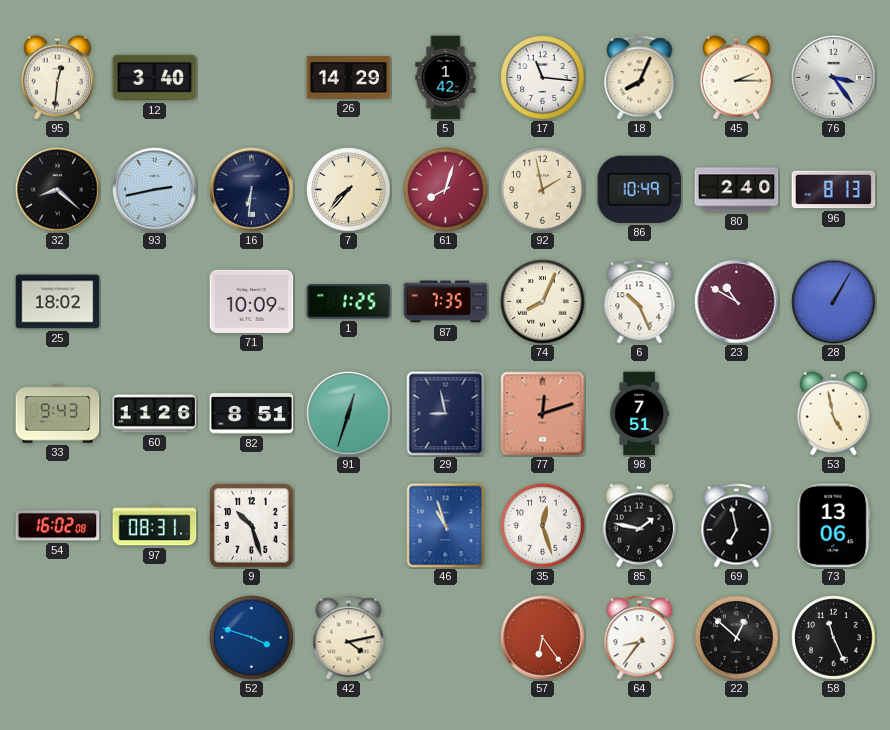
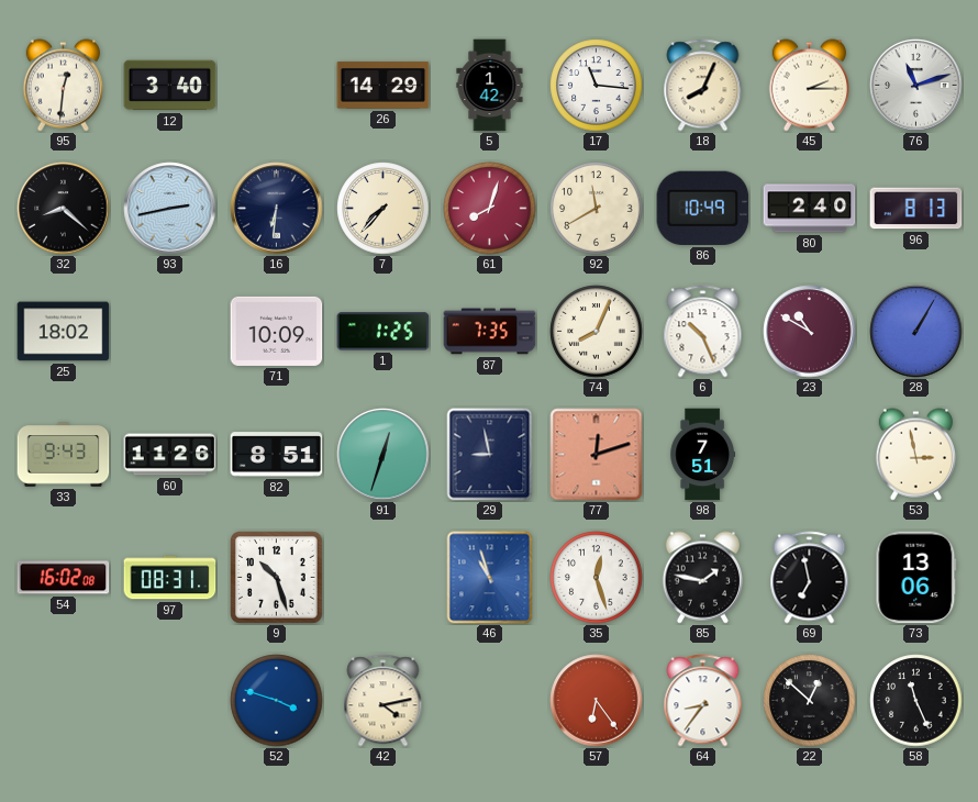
76: 3:24 -> 11:12 (916, 86)
92: 1:58 -> 11:40 (597, 209)
53: 4:58 -> 2:58 (915, 455)
